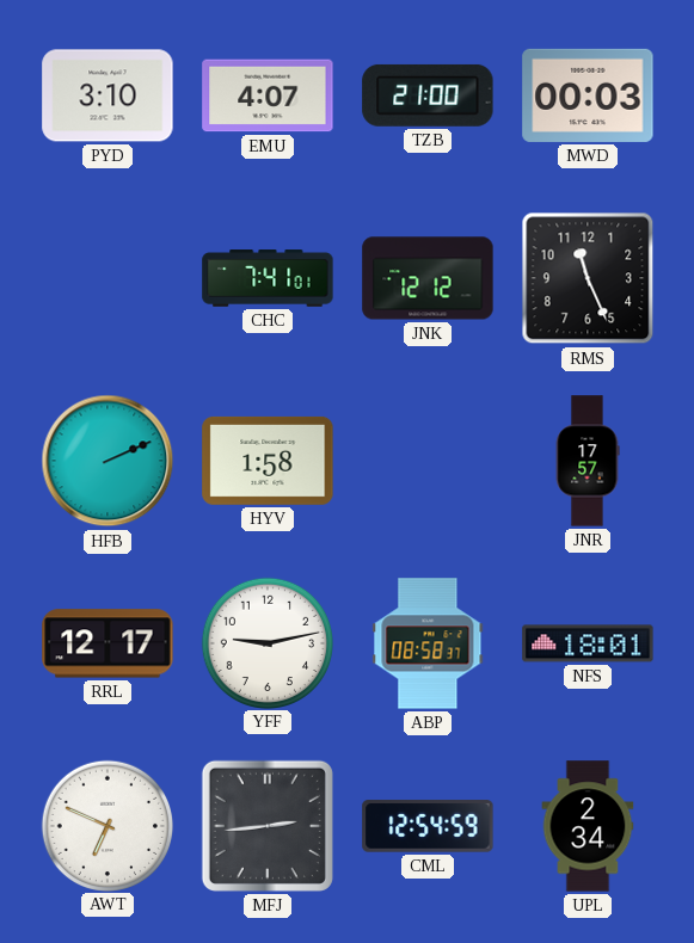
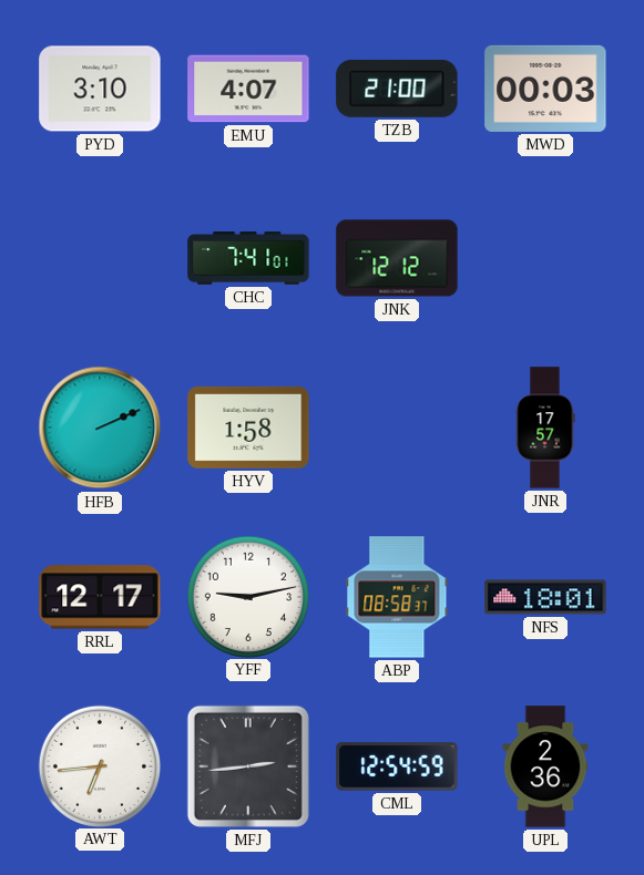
RMS: 11:26 -> none (588, 278)
AWT: 6:49 -> 6:44 (99, 765)
UPL: 2:34 -> 2:36 (545, 766)
